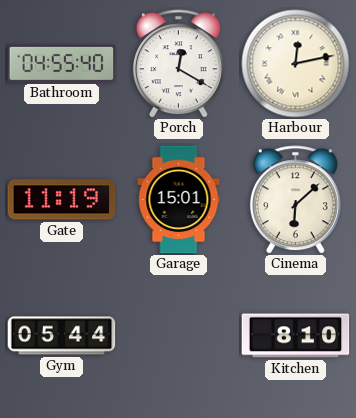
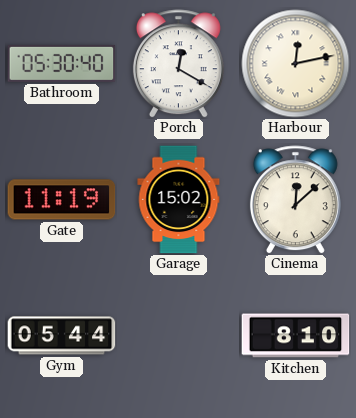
Bathroom: 04:55 -> 05:30 (62, 63)
Garage: 15:01 -> 15:02 (179, 200)
Cinema: 6:08 -> 12:08 (295, 200)
